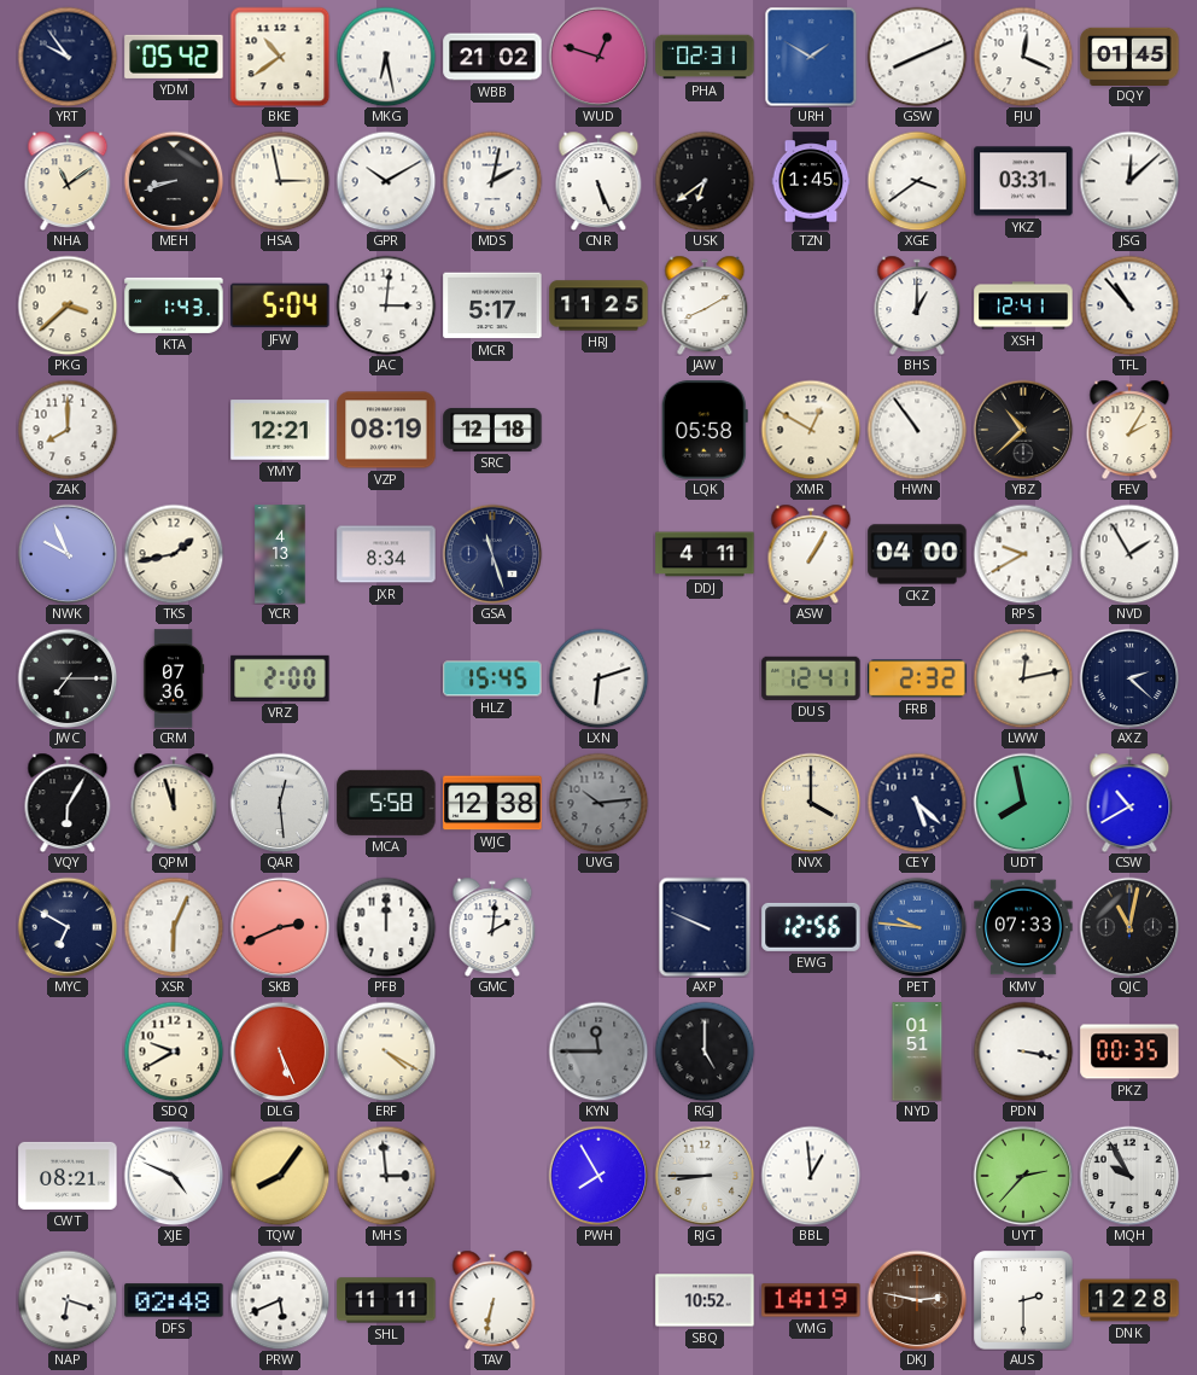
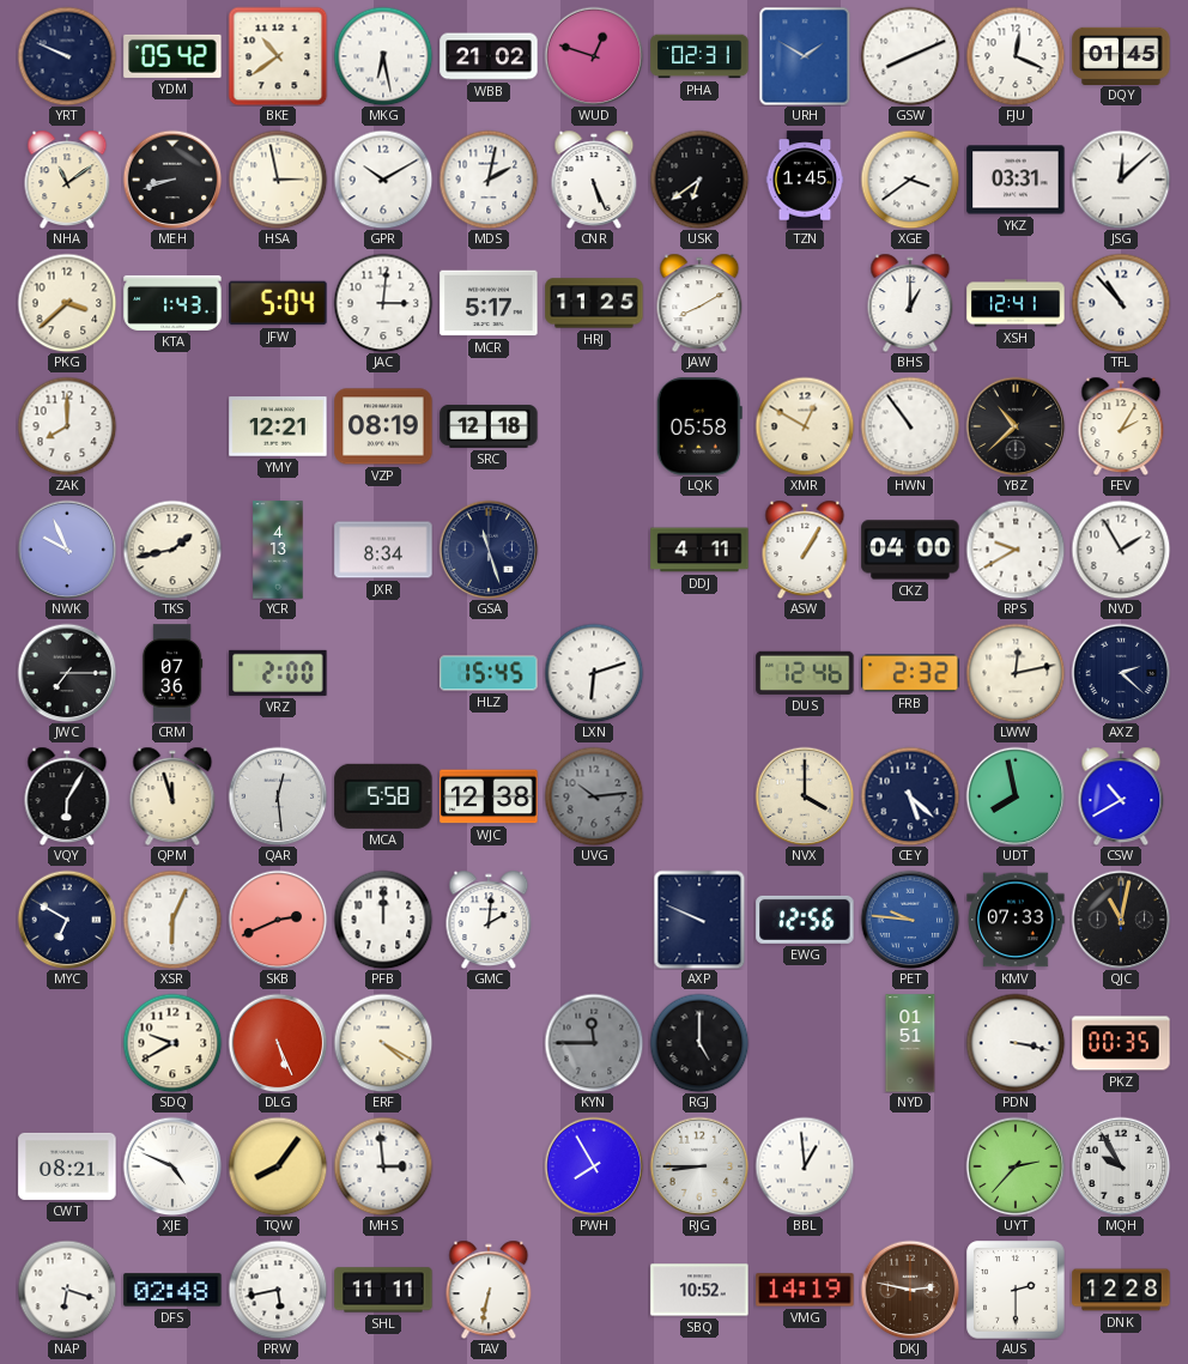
YRT: 9:54 -> 9:49 (67, 56)
DUS: 12:41 -> 12:46 (805, 673)
PRW: 5:41 -> 5:43 (278, 1290)
